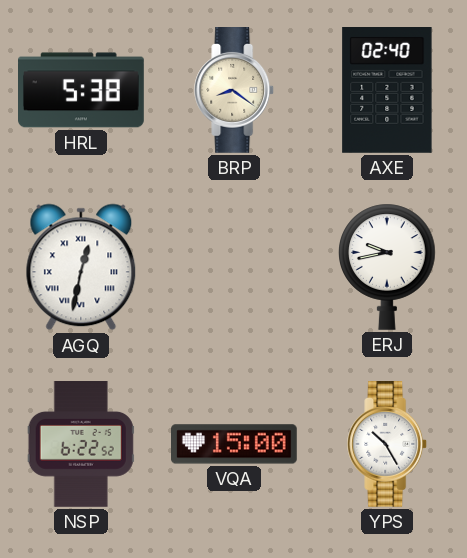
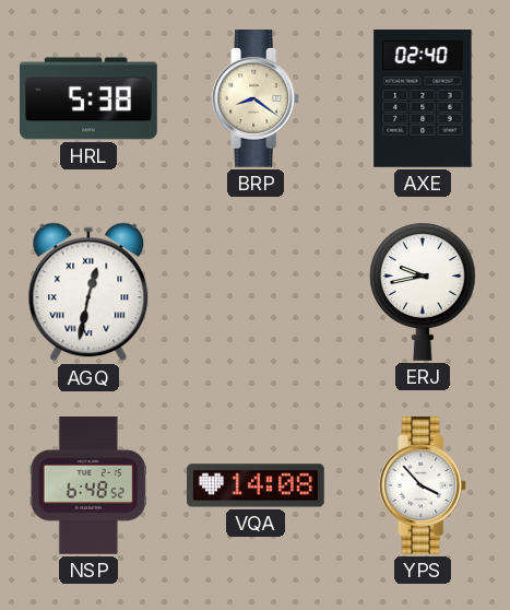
NSP: 6:22 -> 6:48 (88, 486)
VQA: 15:00 -> 14:08 (257, 485)
YPS: 10:25 -> 3:53 (424, 486)
